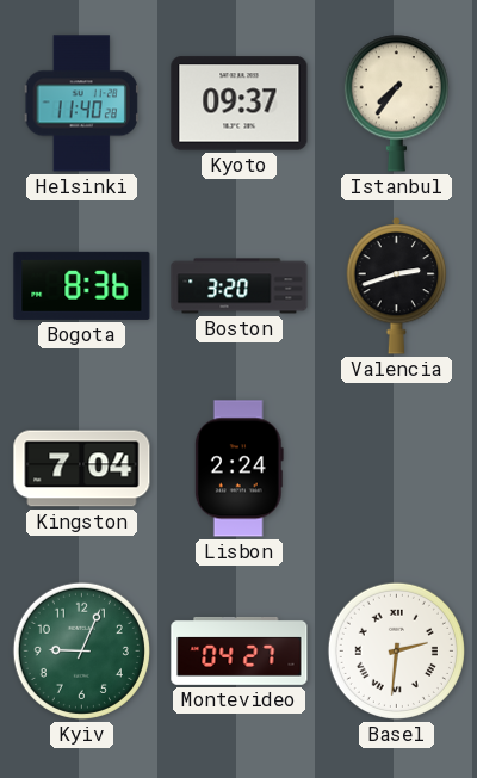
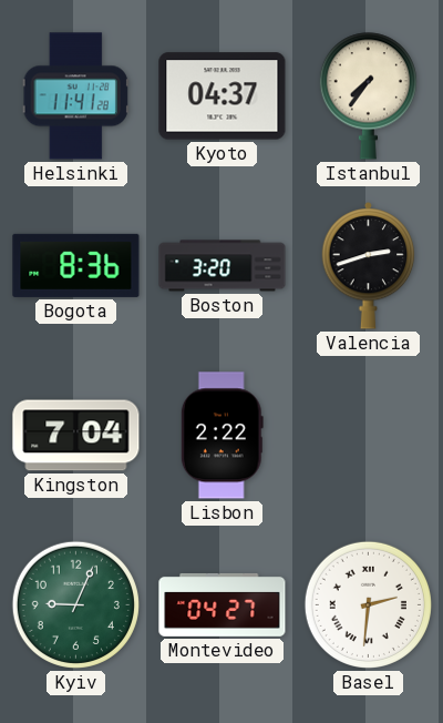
Helsinki: 11:40 -> 11:41 (75, 96)
Kyoto: 09:37 -> 04:37 (223, 96)
Lisbon: 2:24 -> 2:22 (221, 436)
